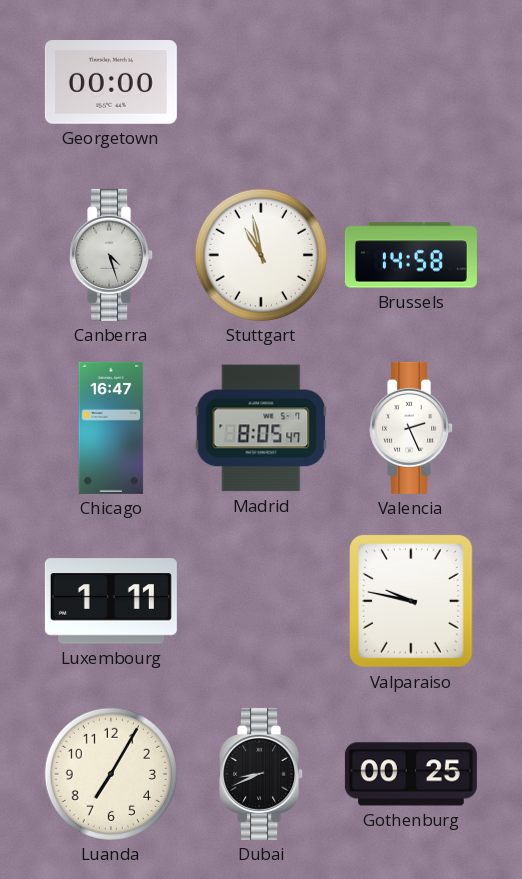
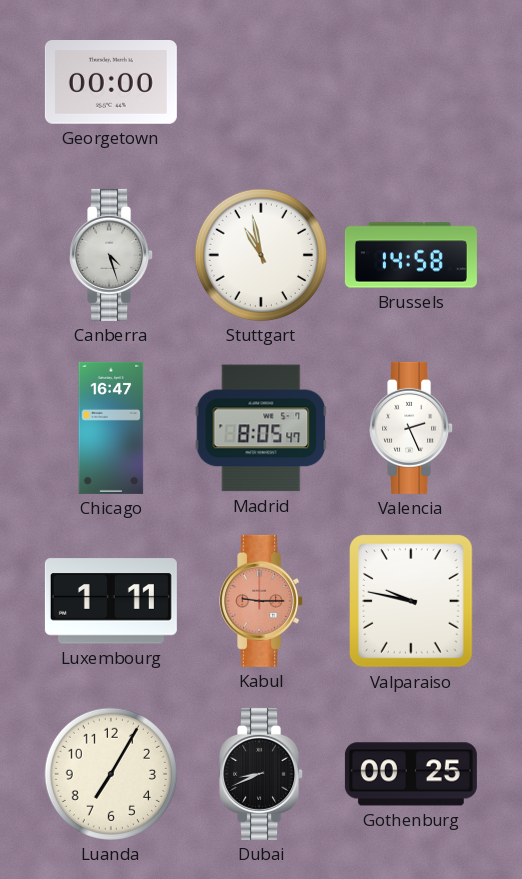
Kabul: none -> 9:15 (262, 601)
